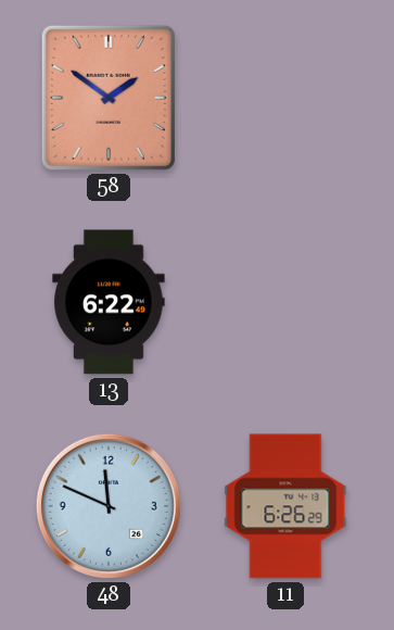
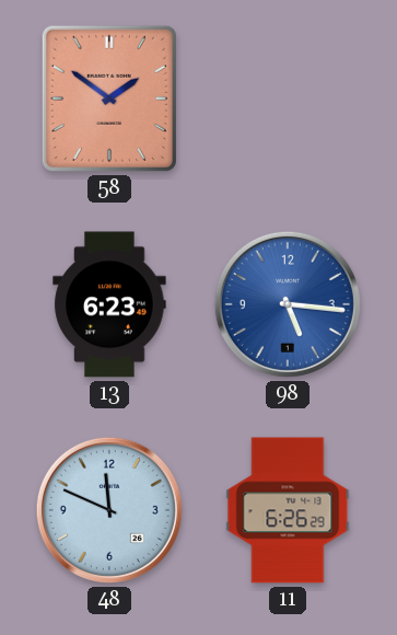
13: 6:22 -> 6:23 (109, 304)
98: none -> 5:16 (288, 304)
